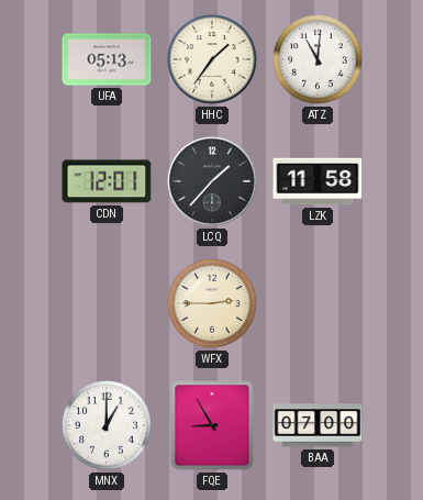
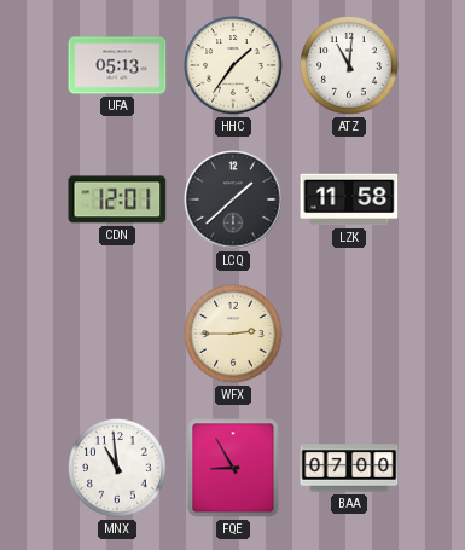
LCQ: 1:37 -> 1:38 (233, 199)
MNX: 1:00 -> 10:59 (117, 468)
